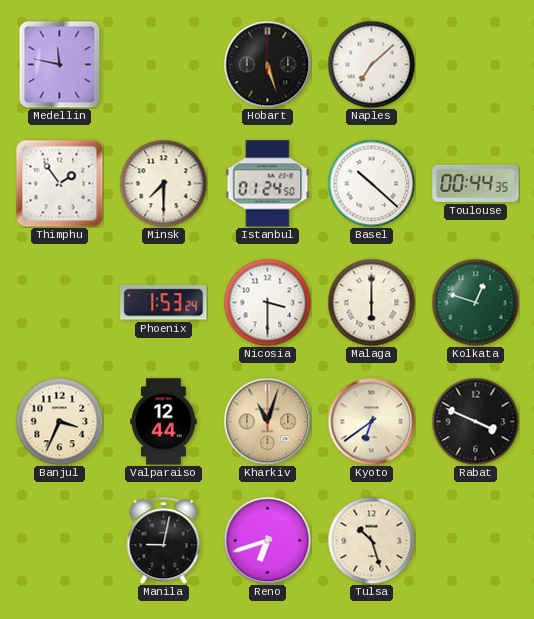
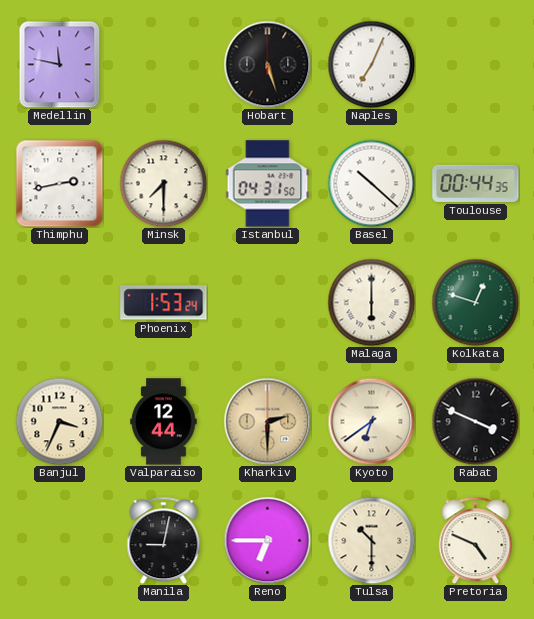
Naples: 7:08 -> 7:04 (371, 64)
Thimphu: 1:54 -> 2:43 (59, 183)
Istanbul: 01:24 -> 04:31 (268, 184)
Nicosia: 3:30 -> none (267, 302)
Kharkiv: 11:03 -> 2:30 (267, 421)
Reno: 6:42 -> 6:45 (267, 540)
Tulsa: 10:27 -> 10:30 (371, 540)
Pretoria: none -> 4:49 (476, 540)
